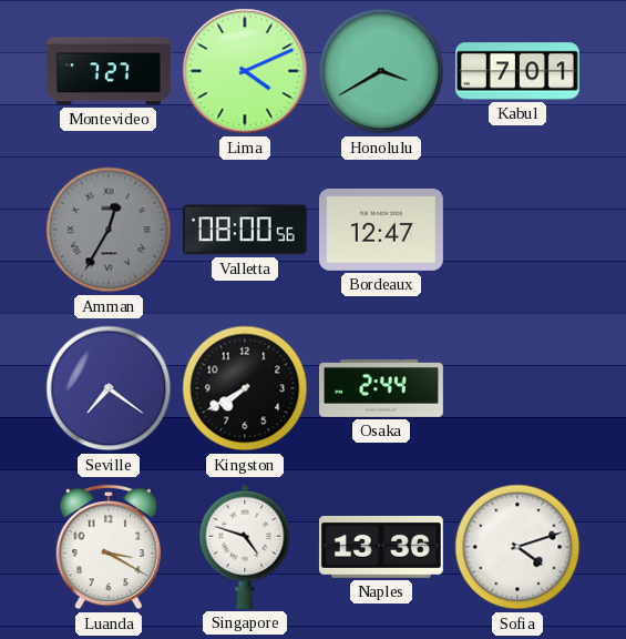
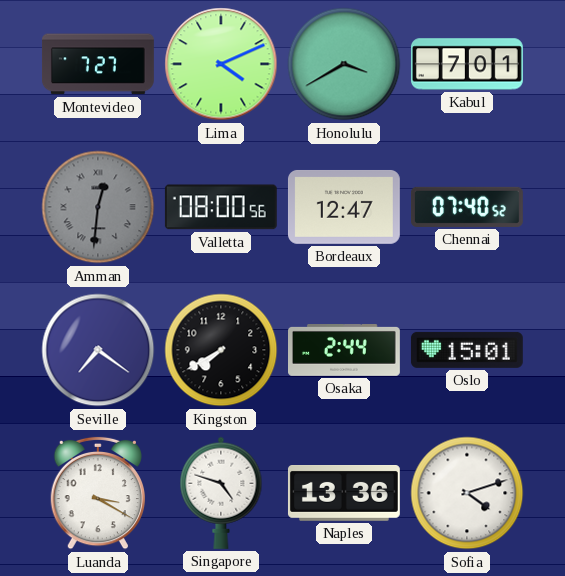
Amman: 12:35 -> 12:31 (98, 207)
Chennai: none -> 07:40 (467, 207)
Oslo: none -> 15:01 (467, 350)
